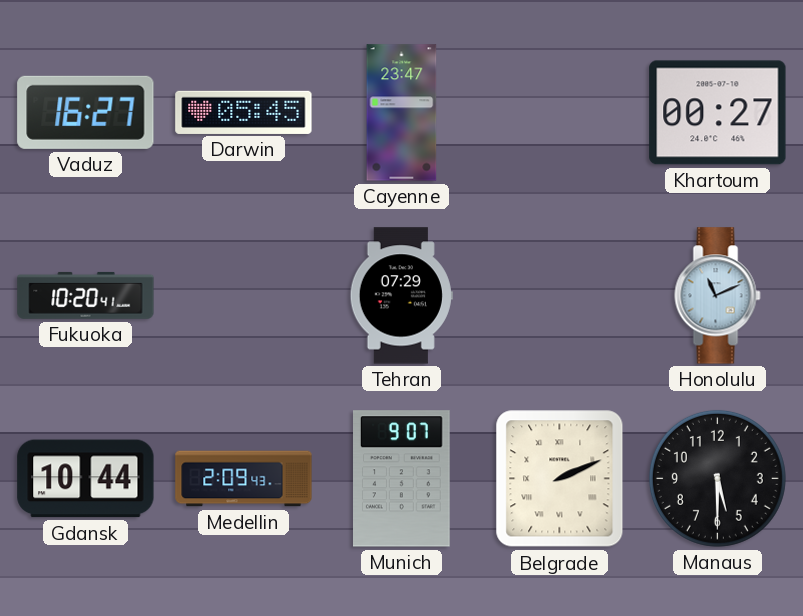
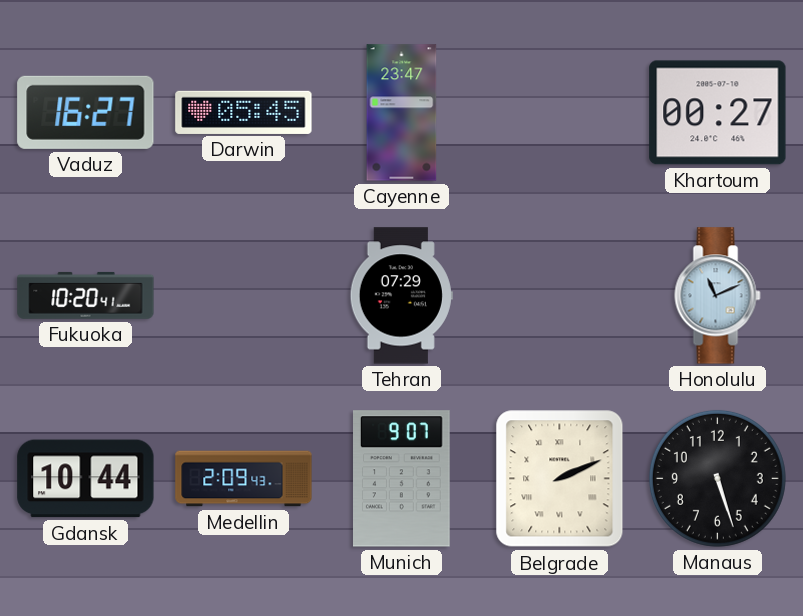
Manaus: 5:30 -> 5:27 (717, 478)
